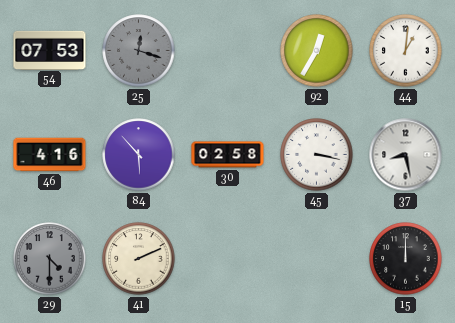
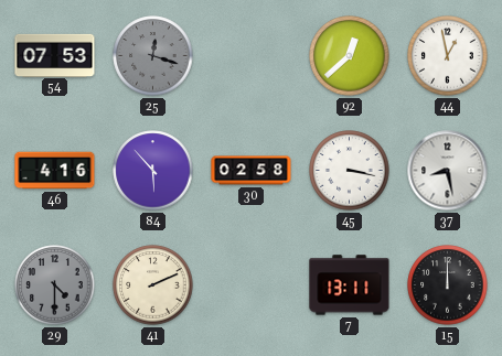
92: 12:35 -> 12:38 (350, 56)
44: 1:01 -> 12:58 (448, 56)
7: none -> 13:11 (350, 285)
